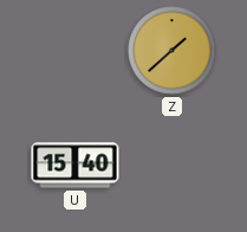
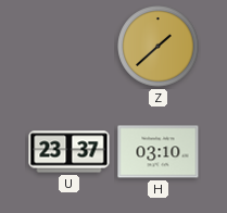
U: 15:40 -> 23:37 (70, 152)
H: none -> 03:10 (159, 152)
